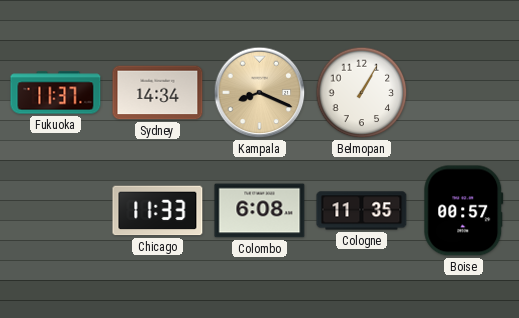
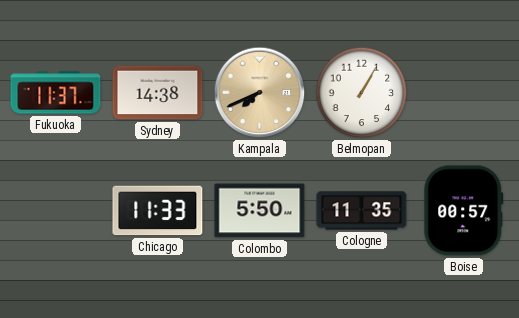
Sydney: 14:34 -> 14:38 (158, 93)
Kampala: 8:19 -> 7:41 (260, 93)
Colombo: 6:08 -> 5:50 (260, 211)
